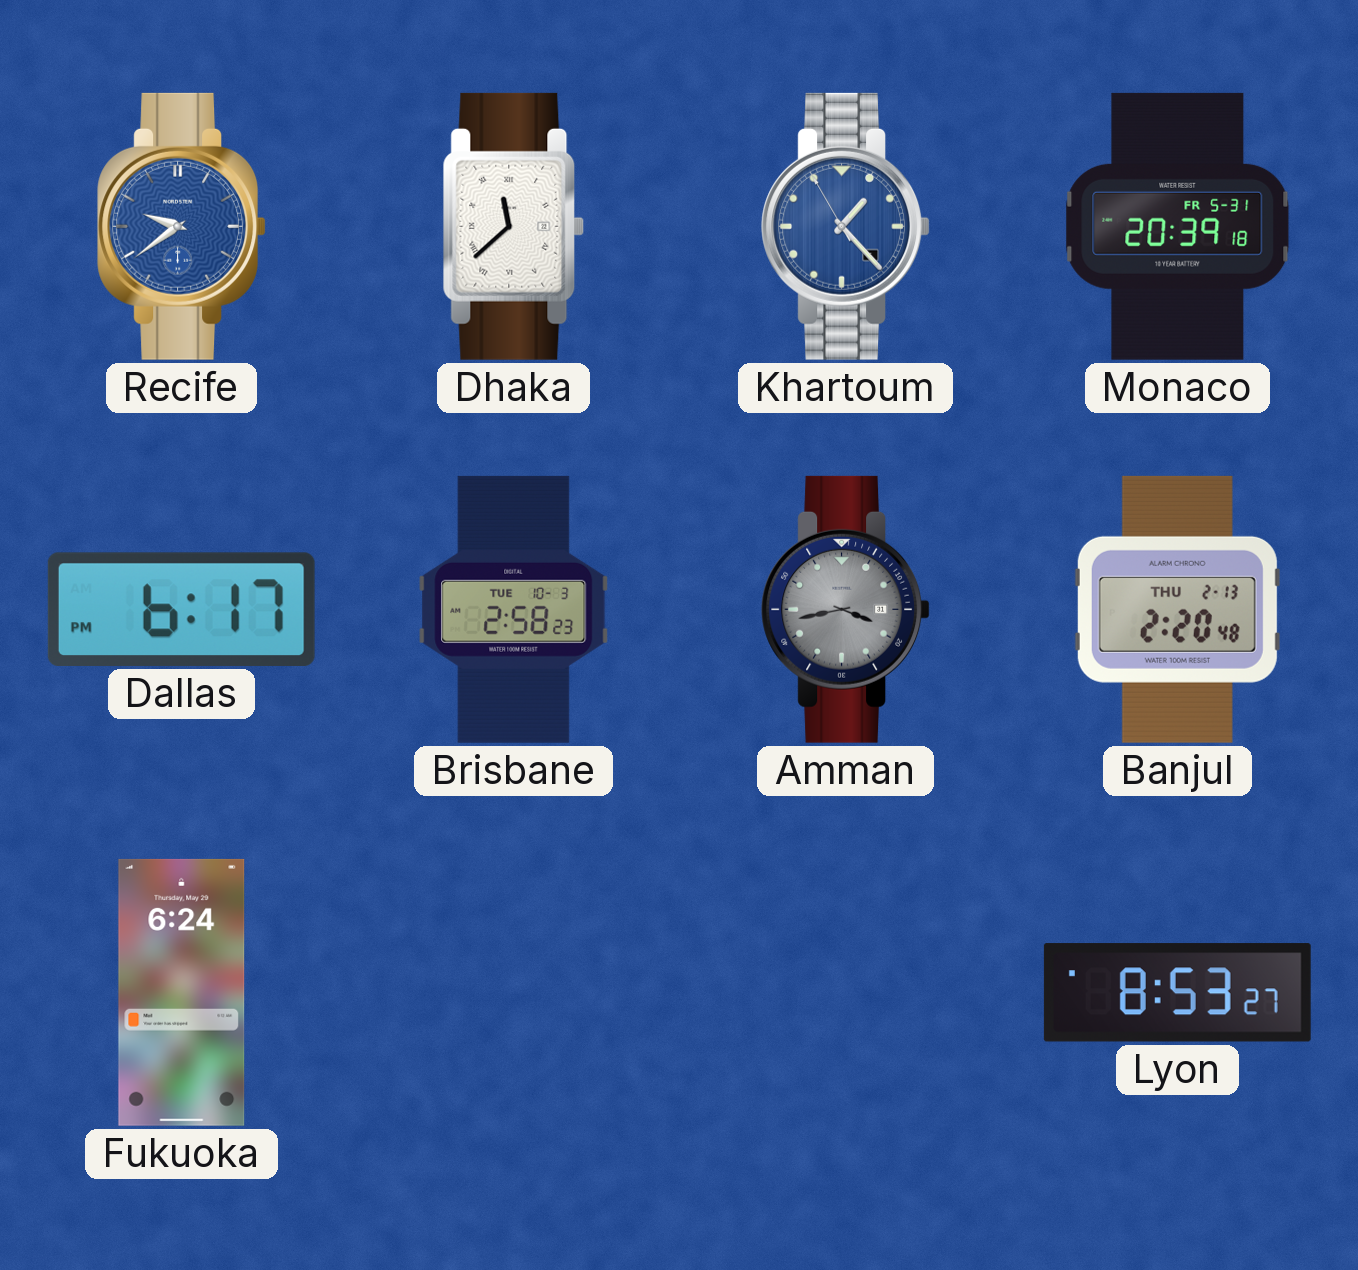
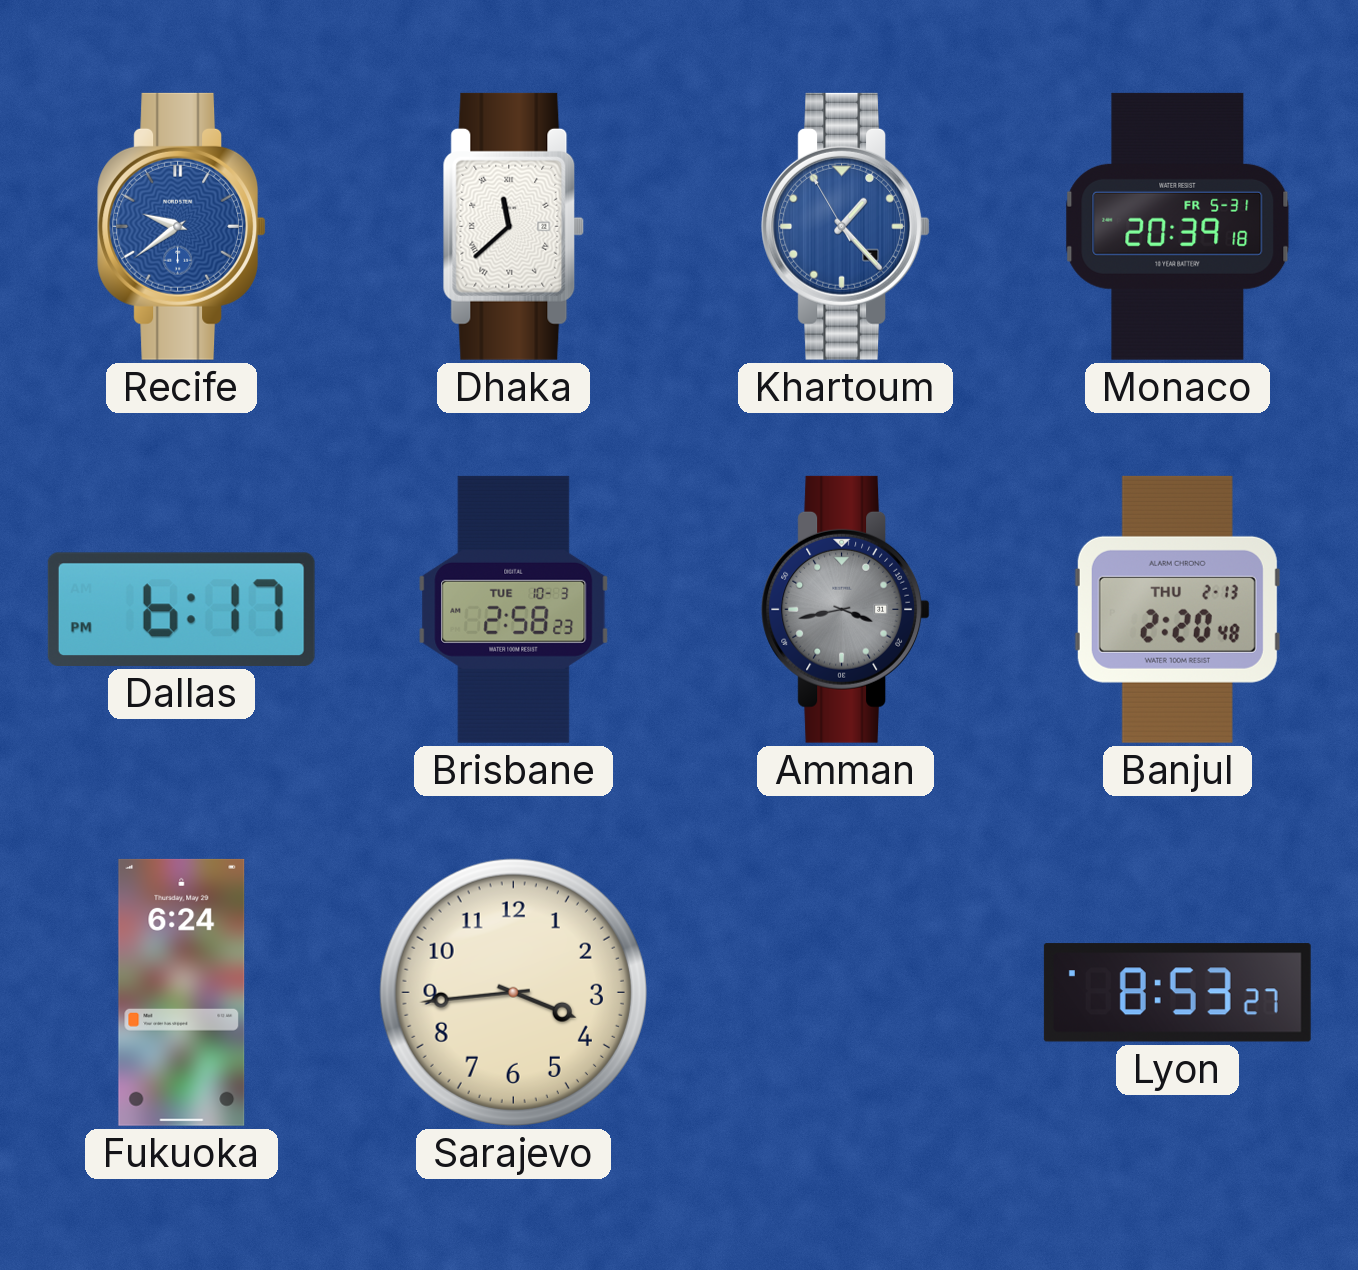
Sarajevo: none -> 3:44 (513, 992)
